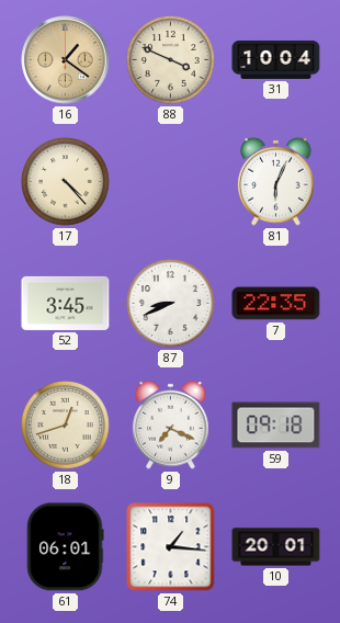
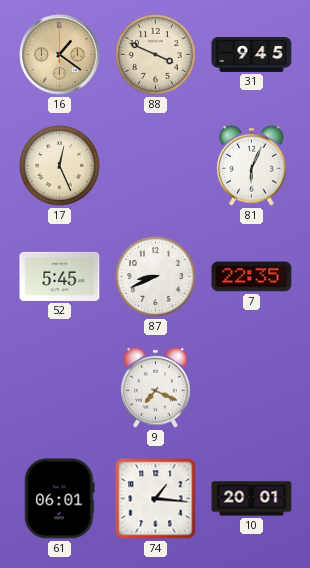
31: 10:04 -> 9:45 (252, 54)
17: 4:23 -> 12:26 (60, 166)
52: 3:45 -> 5:45 (60, 276)
18: 12:42 -> none (66, 426)
59: 09:18 -> none (276, 426)
